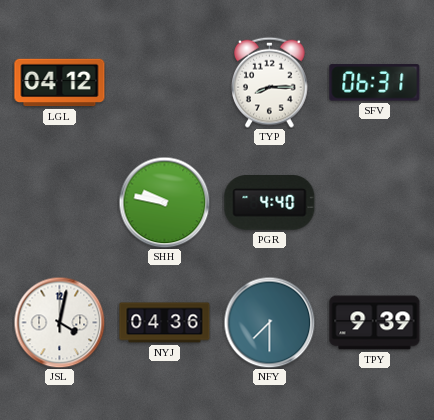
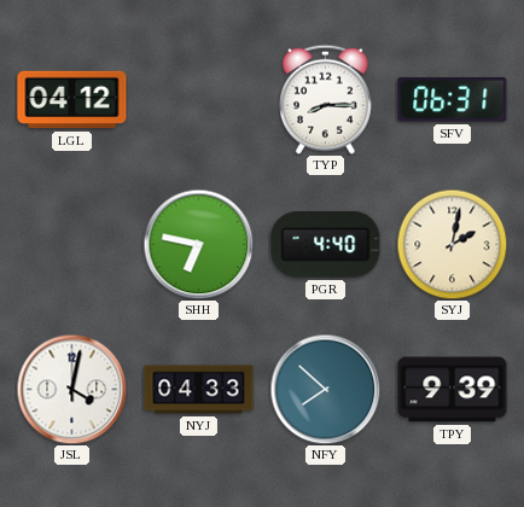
SHH: 9:47 -> 6:47 (198, 244)
SYJ: none -> 2:02 (452, 244)
NYJ: 04:36 -> 04:33 (199, 390)
NFY: 7:30 -> 7:52 (325, 389)
